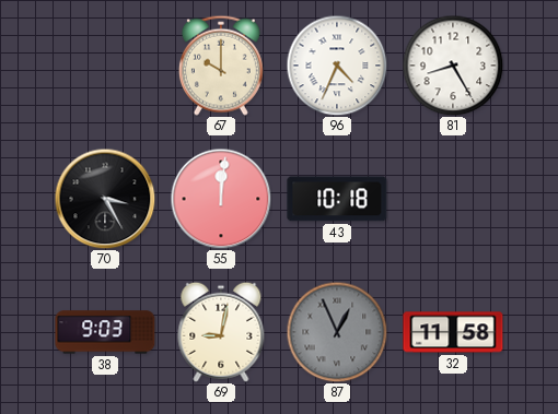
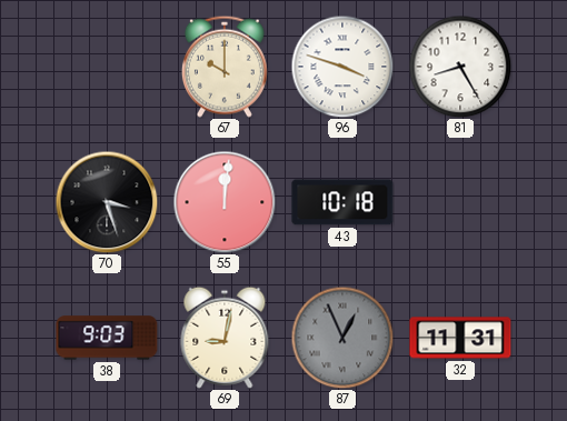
96: 4:34 -> 3:48 (342, 67)
70: 3:25 -> 3:27 (107, 202)
32: 11:58 -> 11:31 (460, 338)
